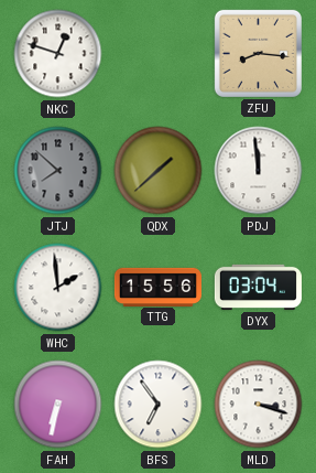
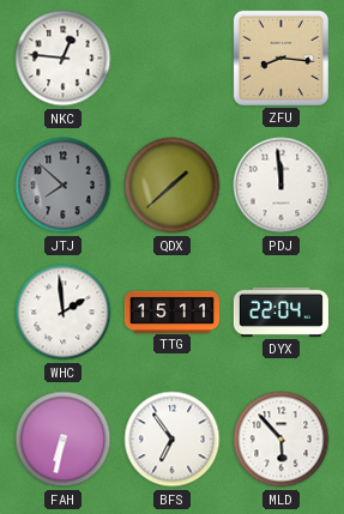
NKC: 12:48 -> 12:46 (64, 59)
TTG: 15:56 -> 15:11 (171, 312)
DYX: 03:04 -> 22:04 (280, 312)
MLD: 3:18 -> 5:53 (282, 440)
